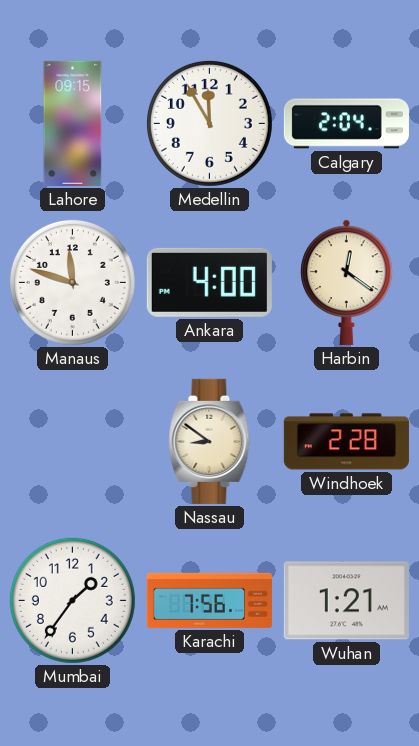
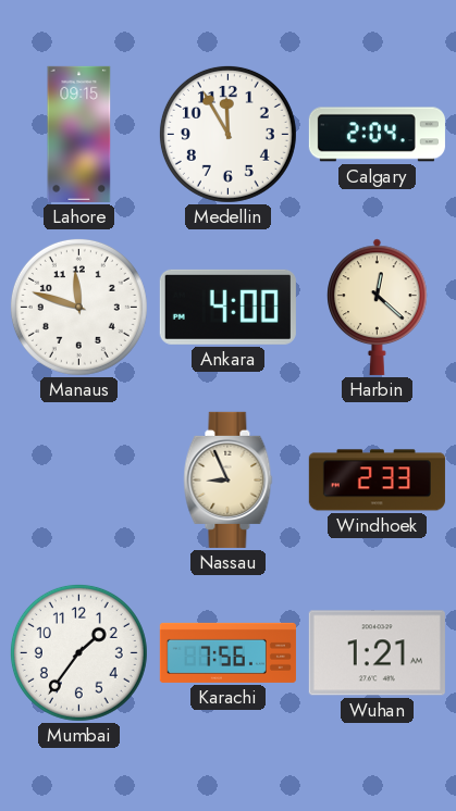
Harbin: 12:21 -> 12:22 (378, 307)
Nassau: 8:51 -> 8:56 (229, 479)
Windhoek: 2:28 -> 2:33 (377, 481)
